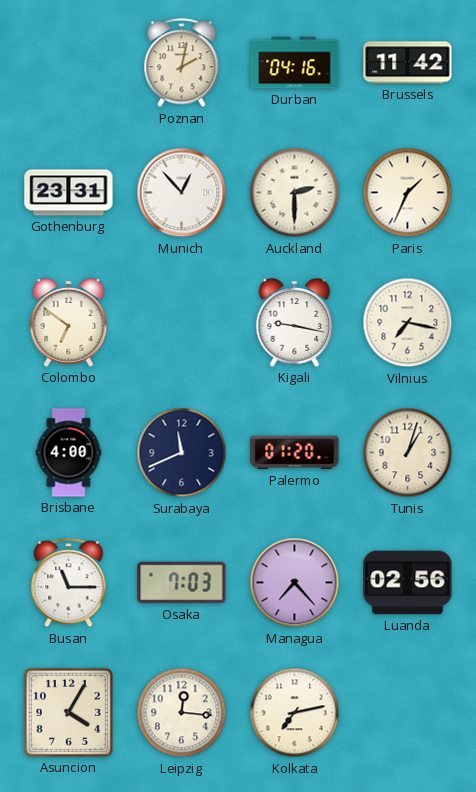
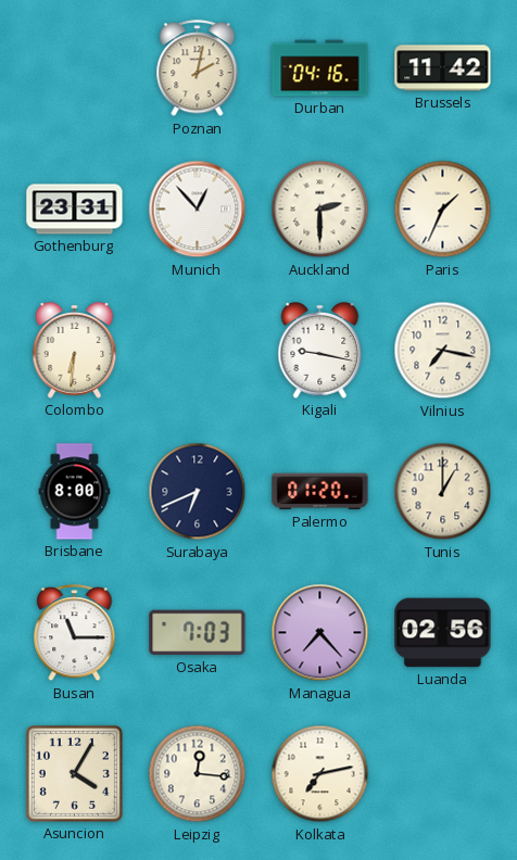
Colombo: 6:51 -> 6:31 (75, 351)
Brisbane: 4:00 -> 8:00 (75, 492)
Surabaya: 11:41 -> 6:41 (198, 492)
Tunis: 1:03 -> 1:00 (443, 492)
